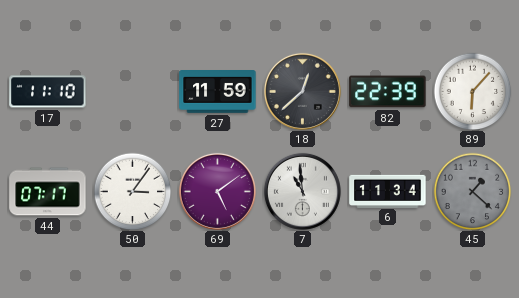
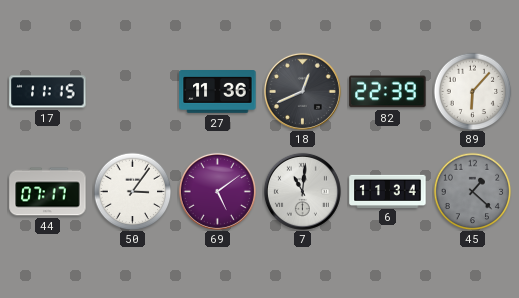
17: 11:10 -> 11:15 (48, 92)
27: 11:59 -> 11:36 (218, 92)
18: 12:38 -> 12:41 (302, 91)
7: 10:59 -> 11:01 (302, 191)
